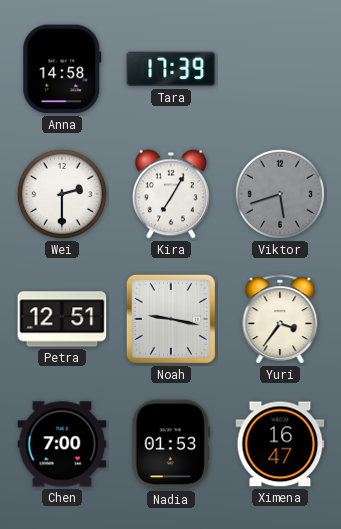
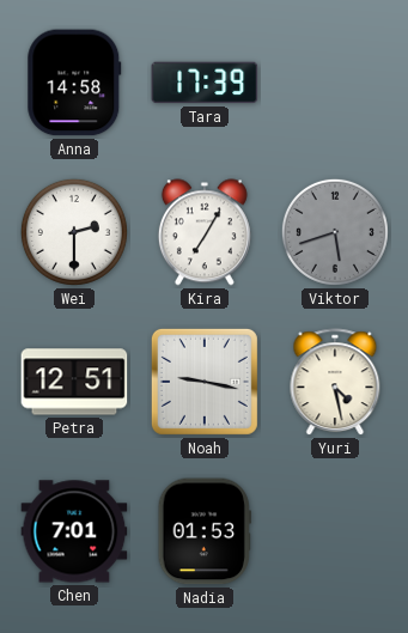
Yuri: 3:36 -> 4:28 (335, 383)
Chen: 7:00 -> 7:01 (74, 531)
Ximena: 16:47 -> none (280, 444)
